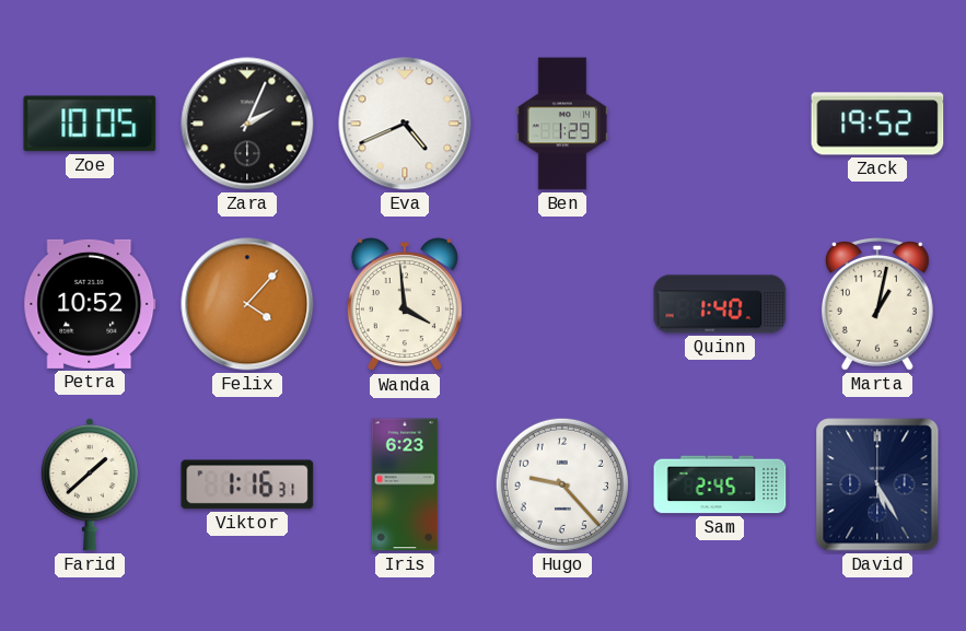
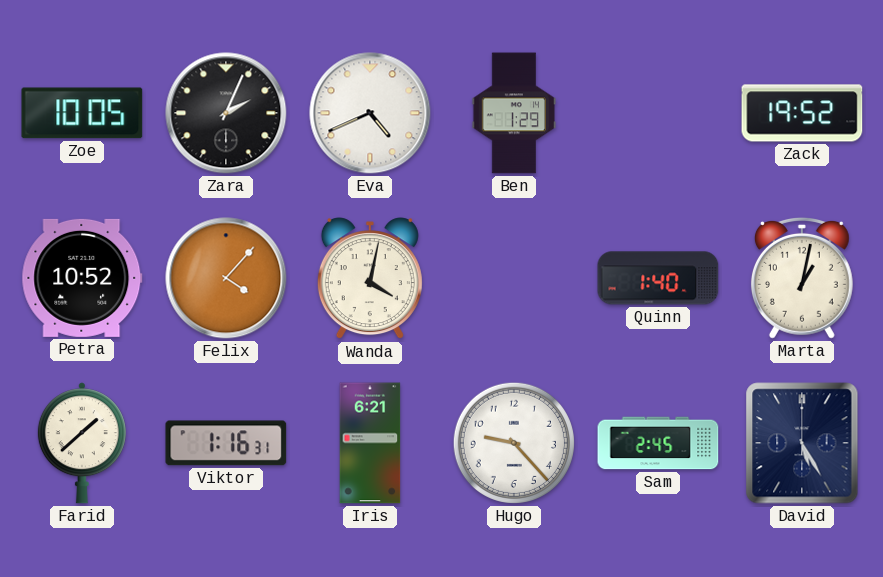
Wanda: 3:59 -> 4:02 (370, 279)
Iris: 6:23 -> 6:21 (370, 443)
